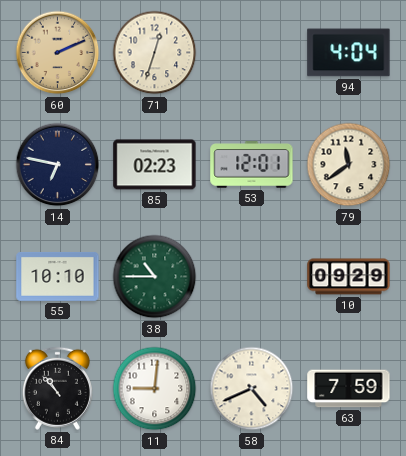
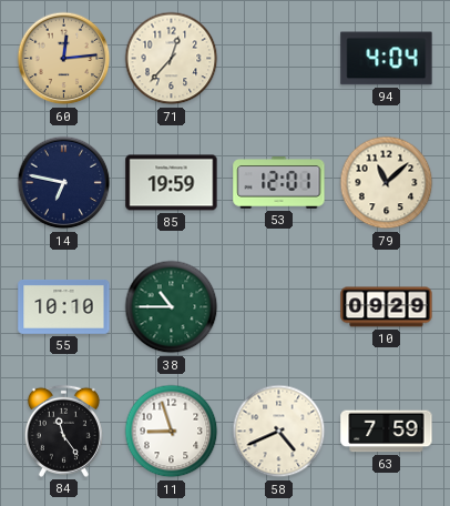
60: 2:11 -> 12:14 (64, 59)
71: 12:33 -> 12:37 (172, 59)
85: 02:23 -> 19:59 (172, 183)
79: 11:39 -> 11:08 (387, 183)
84: 10:53 -> 11:24 (63, 431)
11: 9:01 -> 8:57 (172, 432)
